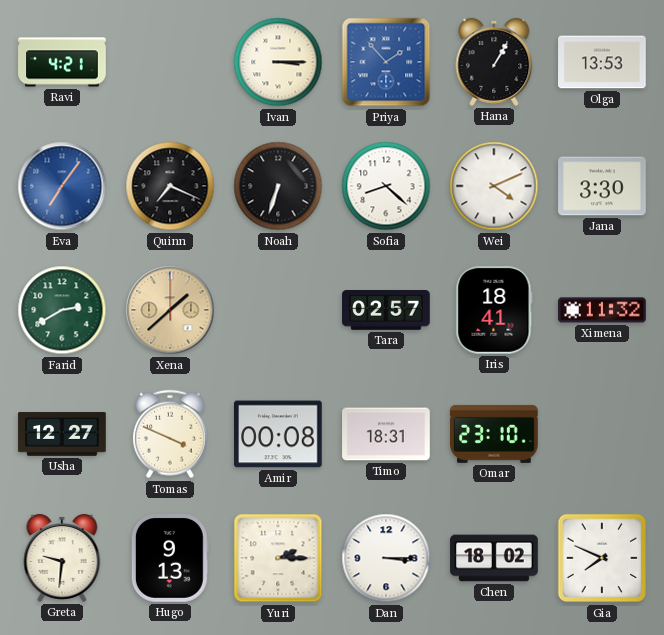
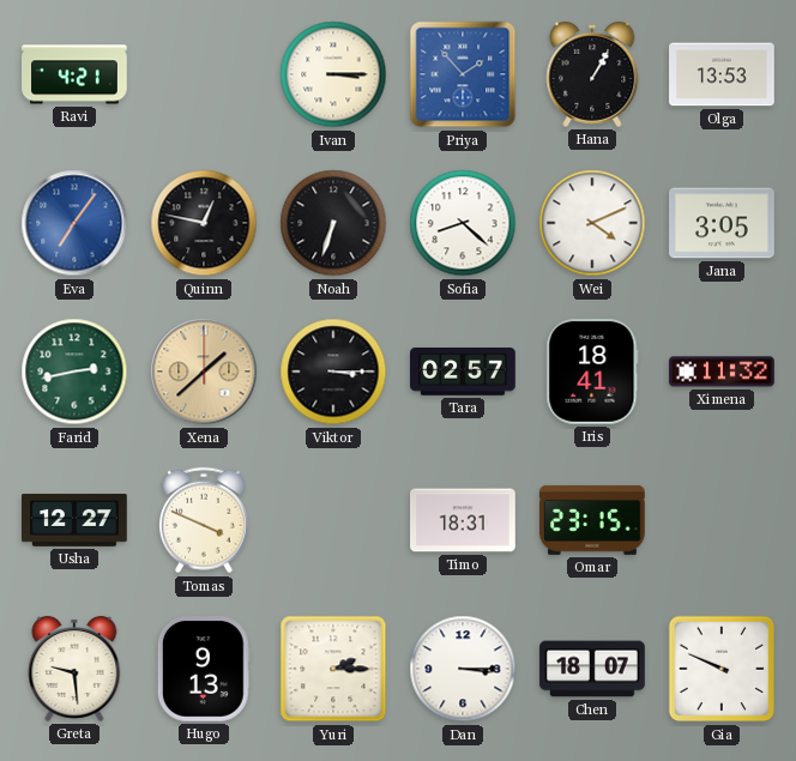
Quinn: 7:19 -> 12:47 (204, 223)
Jana: 3:30 -> 3:05 (722, 223)
Farid: 2:40 -> 2:43 (74, 372)
Viktor: none -> 3:15 (333, 372)
Amir: 00:08 -> none (279, 434)
Omar: 23:10 -> 23:15 (592, 520)
Greta: 9:31 -> 9:29 (74, 669)
Chen: 18:02 -> 18:07 (592, 669)
Gia: 7:49 -> 9:49 (722, 669)
